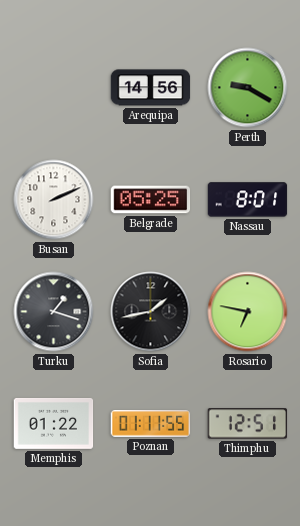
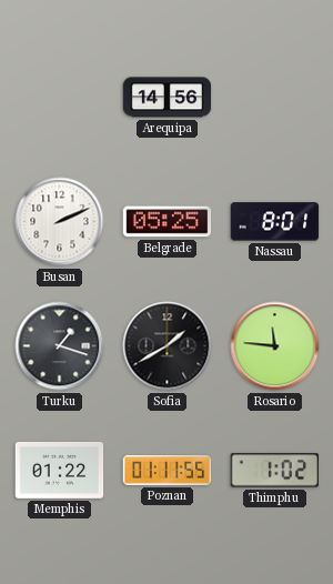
Perth: 9:20 -> none (248, 88)
Sofia: 1:43 -> 1:40 (168, 346)
Rosario: 6:47 -> 11:46 (275, 346)
Thimphu: 12:51 -> 1:02 (275, 471)
